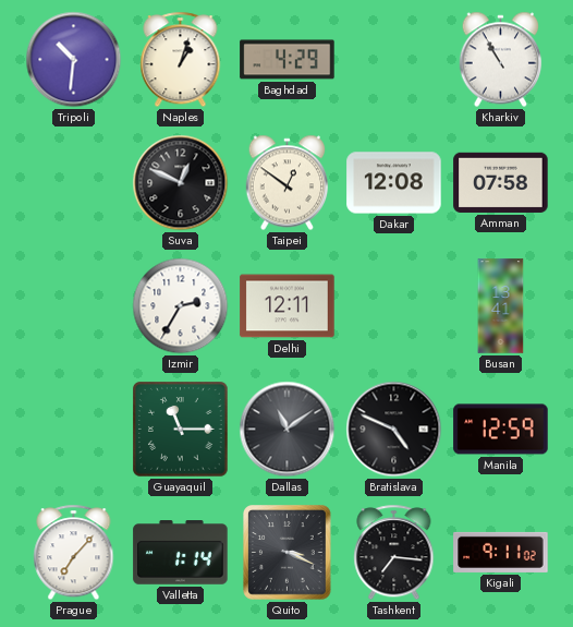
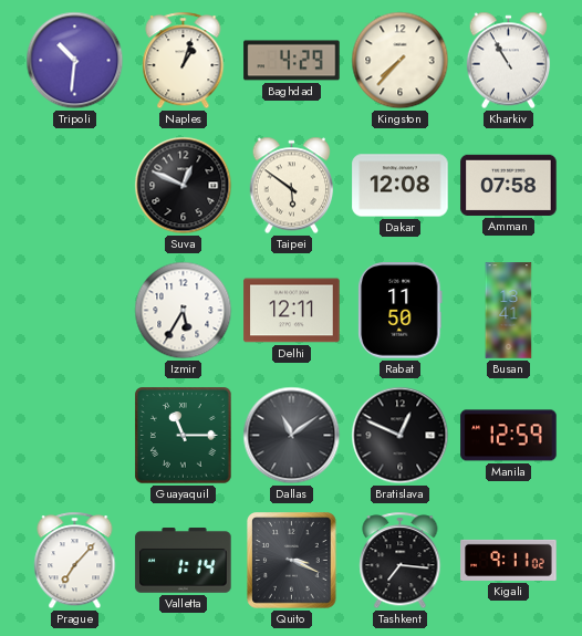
Kingston: none -> 7:37 (401, 61)
Taipei: 12:51 -> 5:51 (292, 186)
Izmir: 2:35 -> 5:35 (184, 311)
Rabat: none -> 11:50 (401, 311)
Bratislava: 4:49 -> 12:49 (401, 436)
